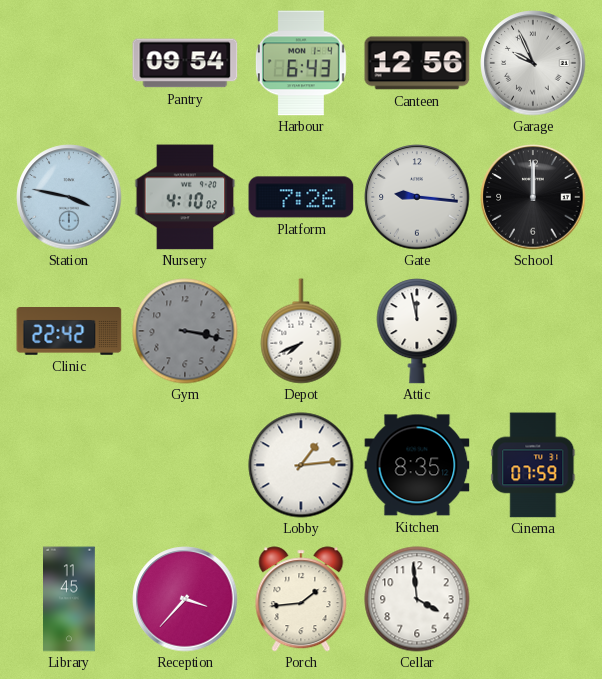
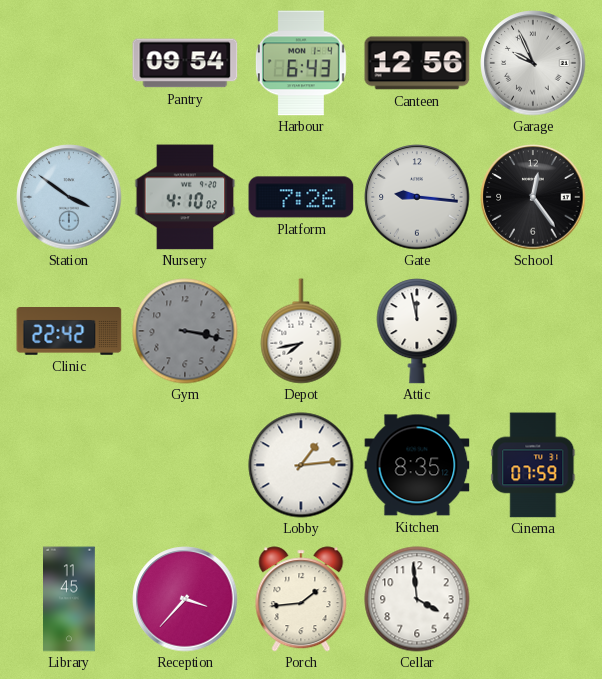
Station: 3:47 -> 3:51 (69, 197)
School: 12:00 -> 12:24 (533, 197)
Depot: 7:41 -> 7:43 (301, 331)
